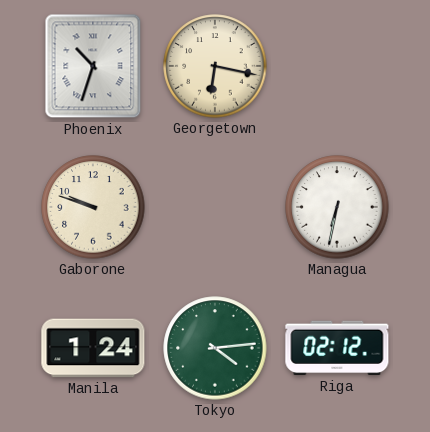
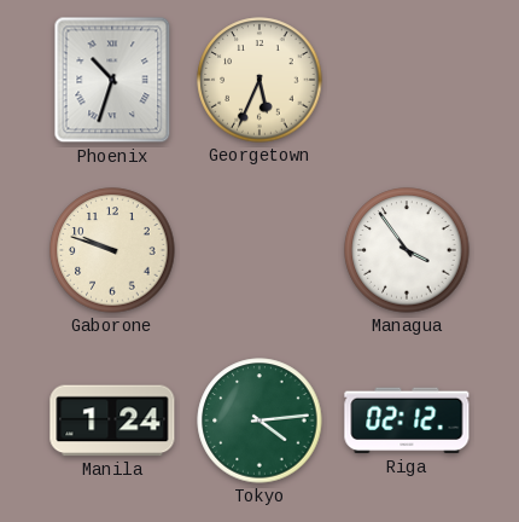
Georgetown: 6:17 -> 5:34 (259, 80)
Managua: 6:32 -> 3:54 (407, 250)
